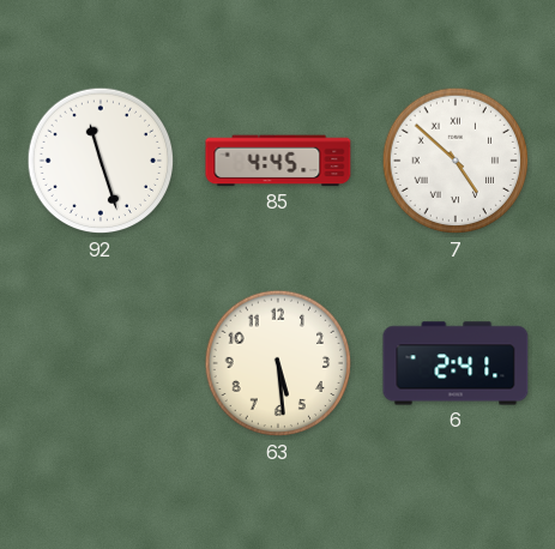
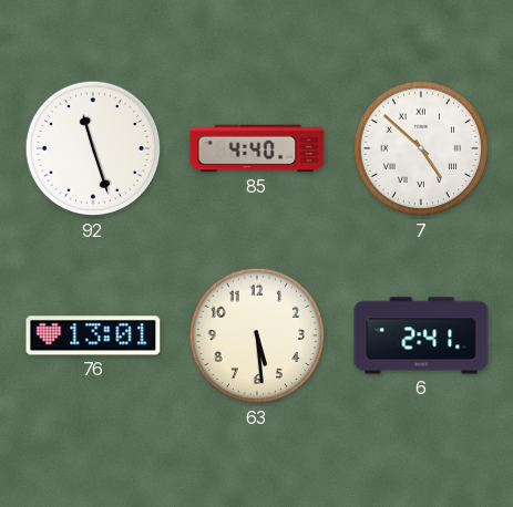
85: 4:45 -> 4:40 (257, 148)
76: none -> 13:01 (93, 335)
